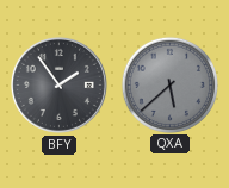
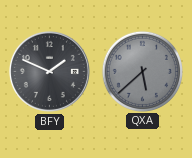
BFY: 1:54 -> 1:49 (49, 71)
